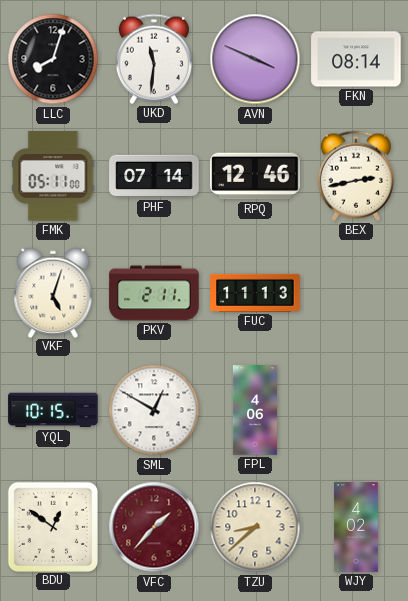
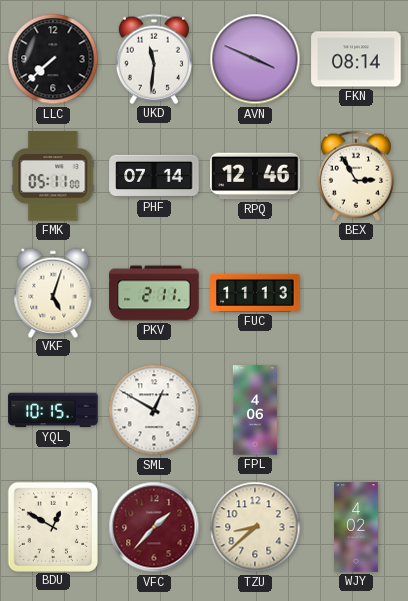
LLC: 8:03 -> 7:38 (53, 59)
BEX: 2:43 -> 2:55 (356, 176)
BDU: 12:51 -> 12:50 (52, 526)
